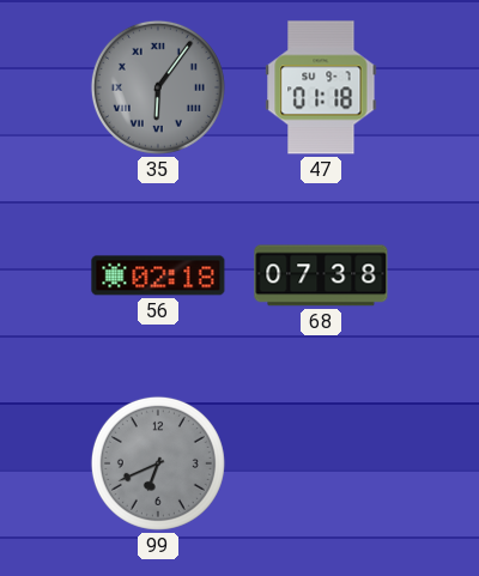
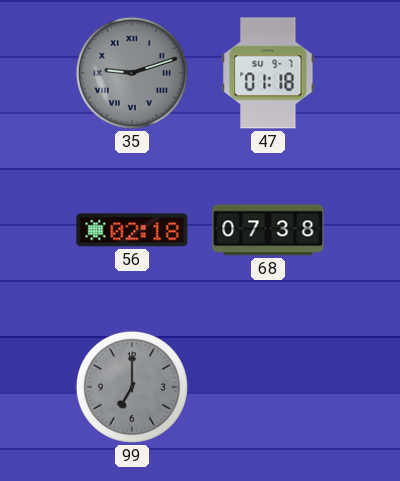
35: 6:06 -> 9:12 (132, 73)
99: 6:41 -> 7:00 (132, 387)
